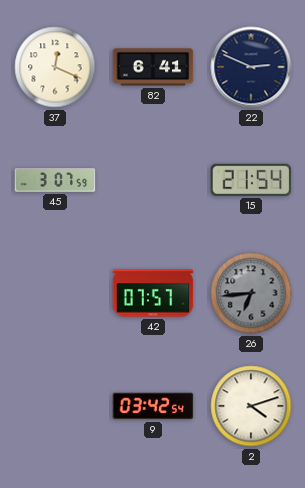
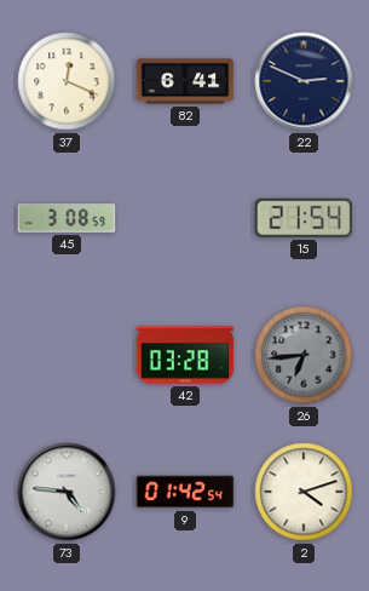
45: 3:07 -> 3:08 (67, 218)
42: 07:57 -> 03:28 (185, 355)
73: none -> 4:46 (67, 492)
9: 03:42 -> 01:42 (185, 492)
